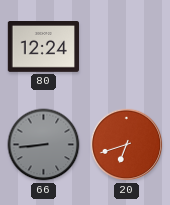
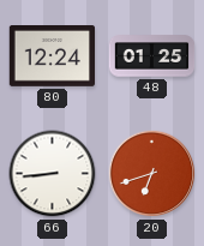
48: none -> 01:25 (152, 56)
66 dial: grey -> white (53, 174)
